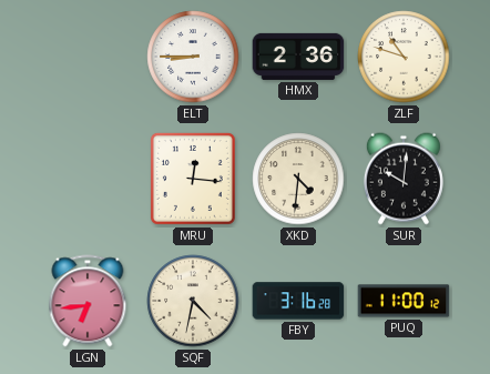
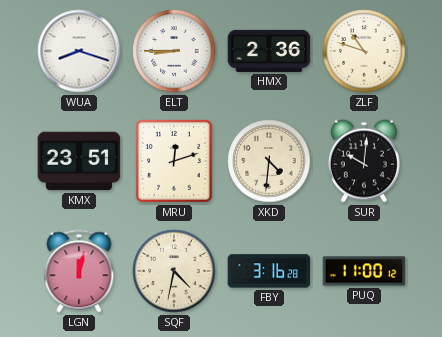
WUA: none -> 8:18 (79, 51)
KMX: none -> 23:51 (79, 161)
MRU: 12:16 -> 12:12 (174, 161)
LGN: 6:44 -> 12:02 (79, 271)
